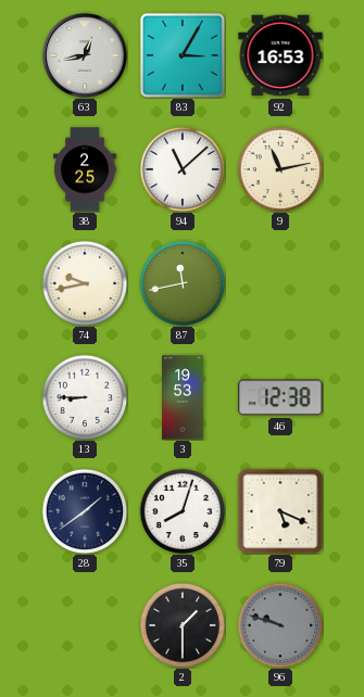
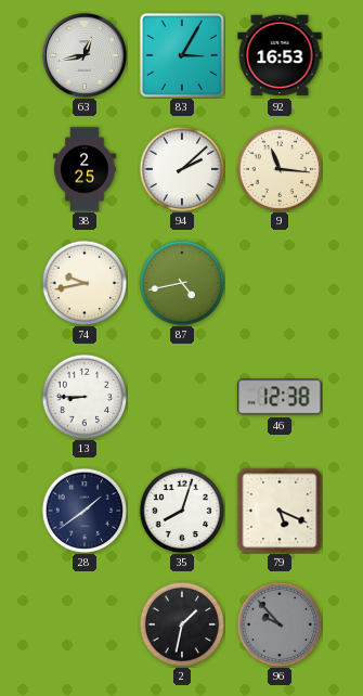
94: 11:08 -> 2:08 (182, 169)
9: 11:13 -> 11:16 (280, 169)
87: 11:43 -> 4:43 (182, 283)
3: 19:53 -> none (183, 397)
2: 1:30 -> 1:32 (182, 624)
96: 9:48 -> 9:53 (280, 624)
